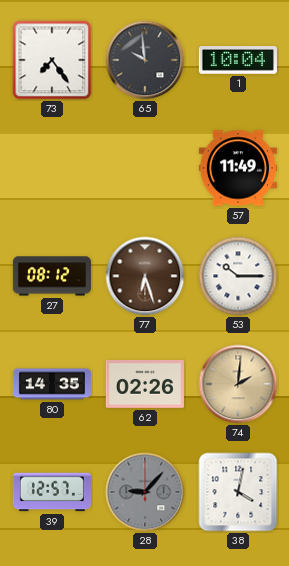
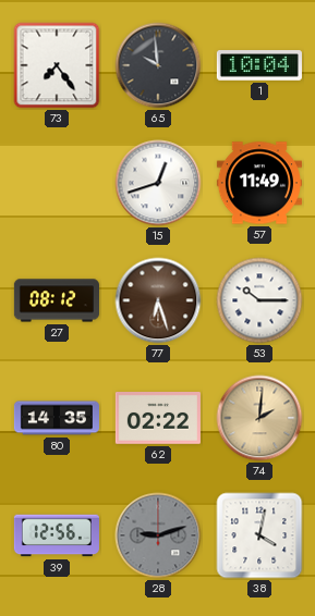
15: none -> 12:42 (158, 183)
62: 02:26 -> 02:22 (158, 418)
39: 12:57 -> 12:56 (57, 535)
28: 9:07 -> 9:12 (158, 535)
